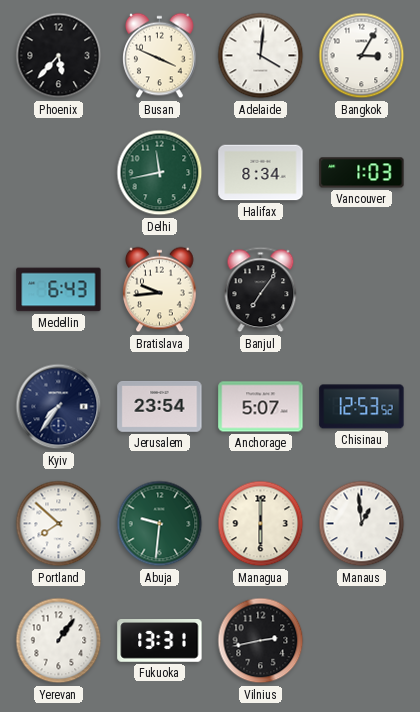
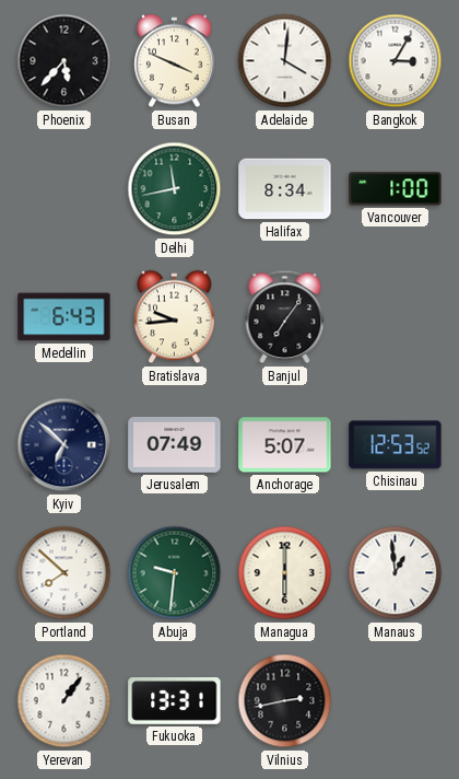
Vancouver: 1:03 -> 1:00 (396, 189)
Kyiv: 7:36 -> 6:52 (64, 445)
Jerusalem: 23:54 -> 07:49 (175, 445)
